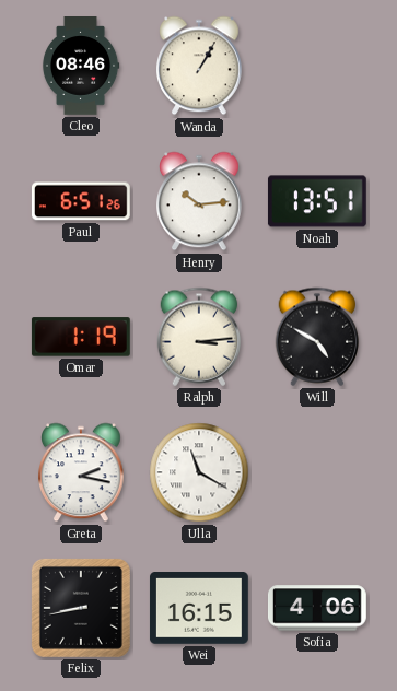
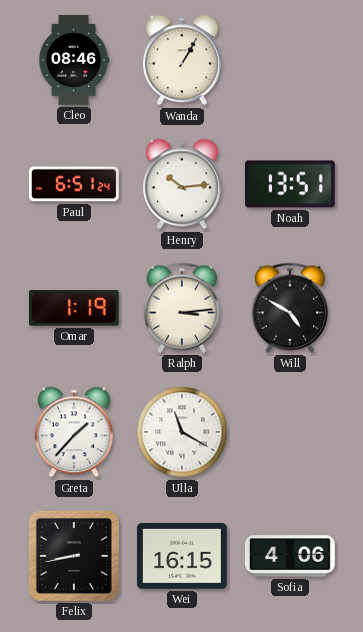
Paul: 6:51:26 -> 6:51:24 (74, 184)
Greta: 2:17 -> 1:37 (75, 432)
